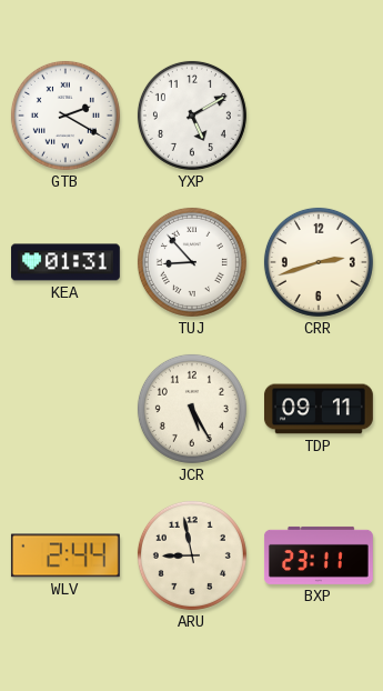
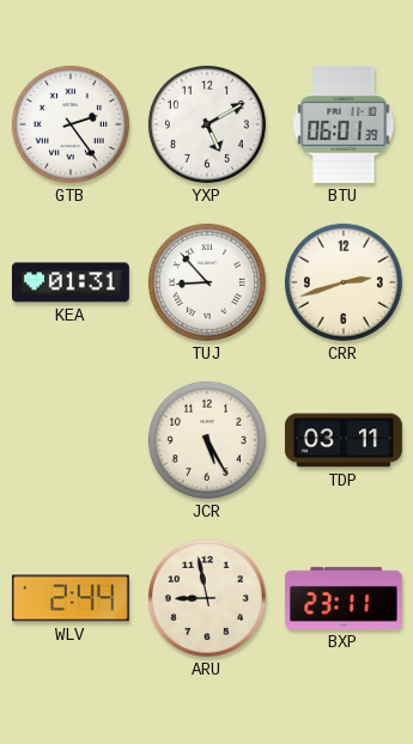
GTB: 2:20 -> 2:24 (71, 124)
BTU: none -> 06:01 (344, 124)
TDP: 09:11 -> 03:11 (344, 440)
